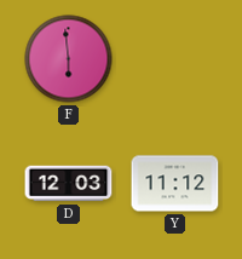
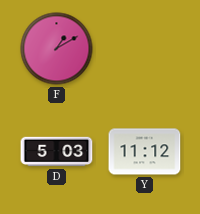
F: 5:59 -> 1:10 (57, 49)
D: 12:03 -> 5:03 (57, 152)
